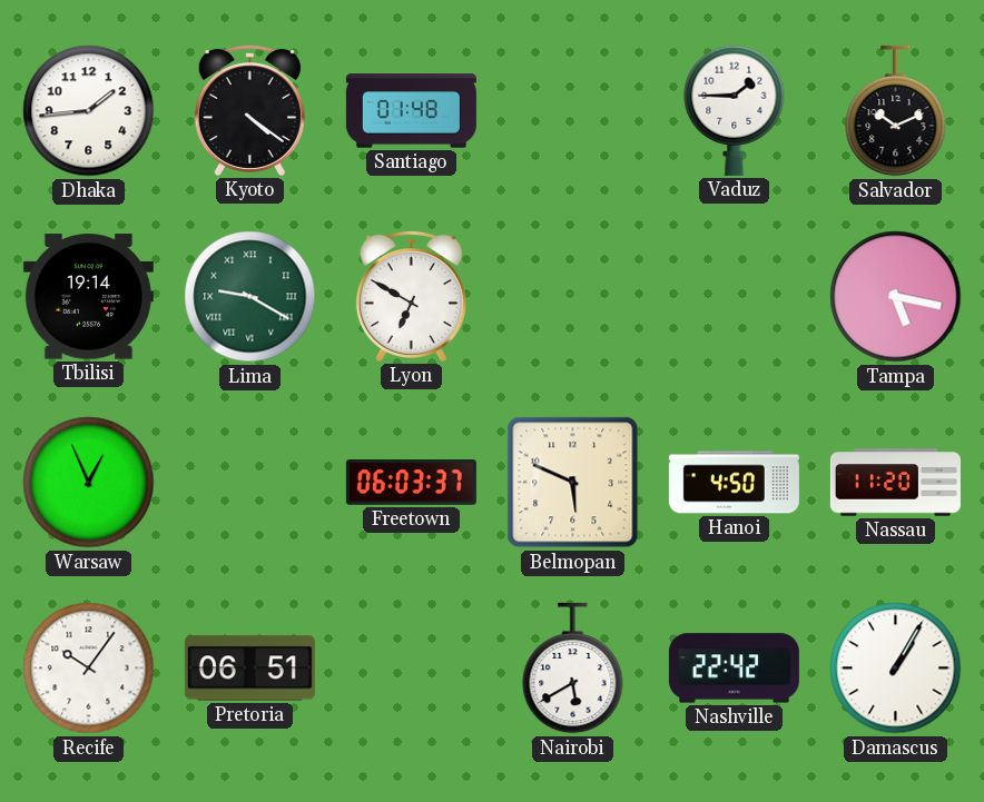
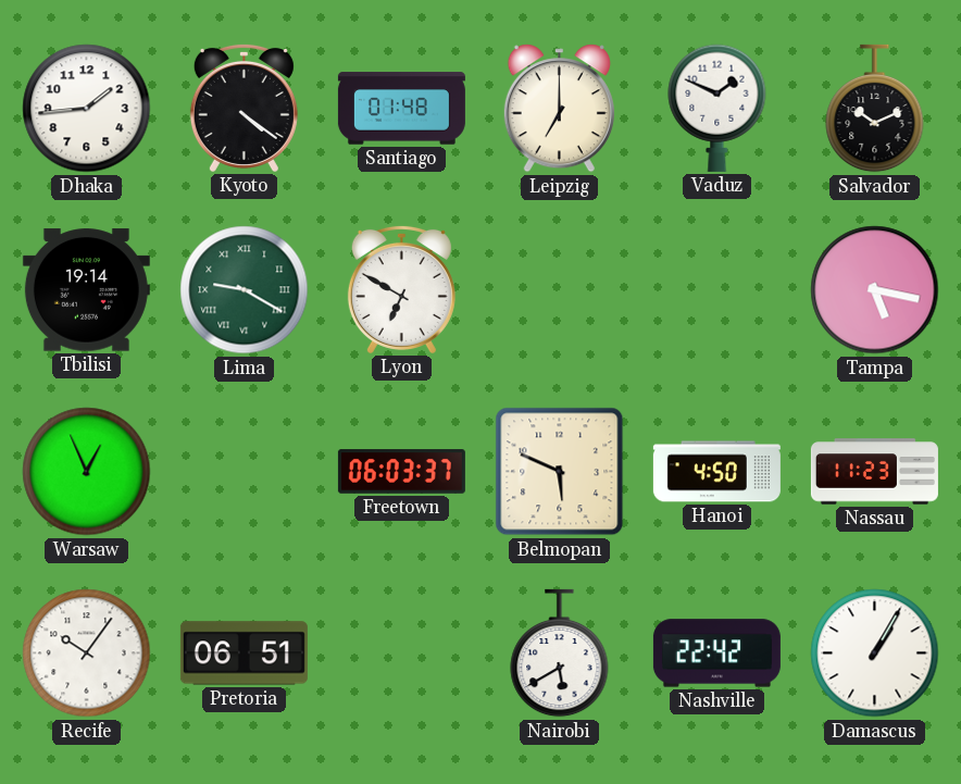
Leipzig: none -> 7:00 (559, 109)
Vaduz: 1:45 -> 1:49 (717, 108)
Nassau: 11:20 -> 11:23 (874, 472)
